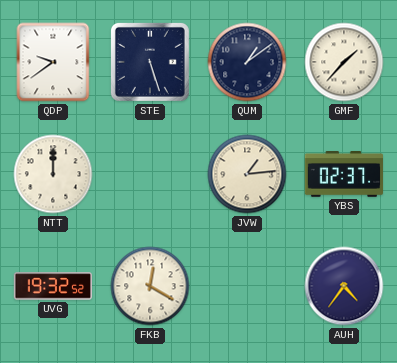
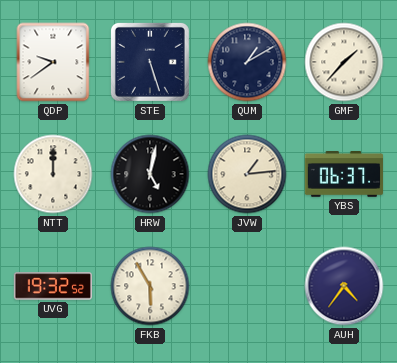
QUM: 1:09 -> 1:10 (247, 62)
HRW: none -> 5:02 (150, 174)
YBS: 02:37 -> 06:37 (343, 175)
FKB: 12:20 -> 5:55 (150, 286)
